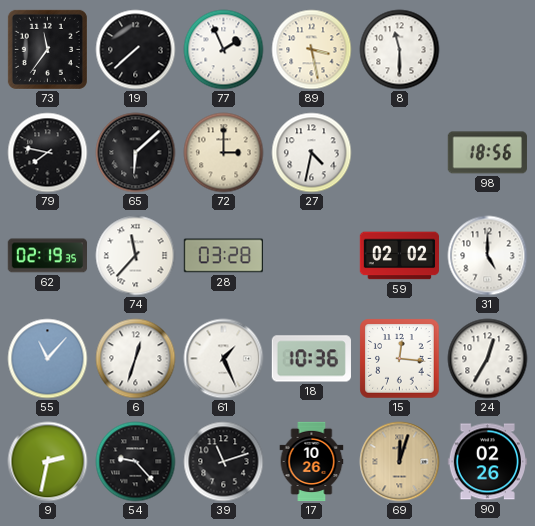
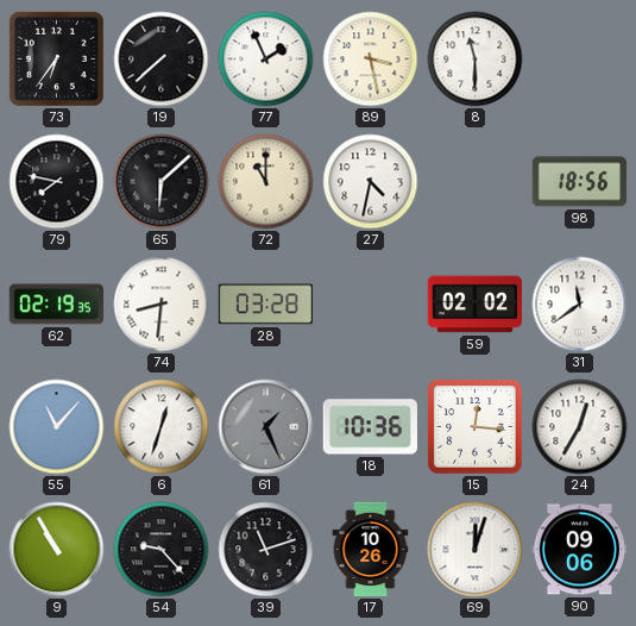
73: 11:36 -> 6:36 (56, 58)
72: 3:00 -> 11:00 (266, 182)
74: 11:37 -> 8:31 (162, 305)
31: 5:00 -> 11:39 (580, 305)
61 dial: white -> grey (266, 427)
9: 2:32 -> 10:55 (57, 550)
69 dial: champagne -> white (476, 550)
90: 02:26 -> 09:06 (579, 550)
